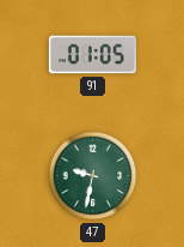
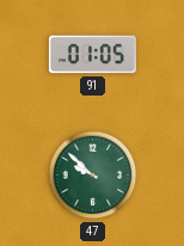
47: 9:32 -> 9:52 (93, 176)
